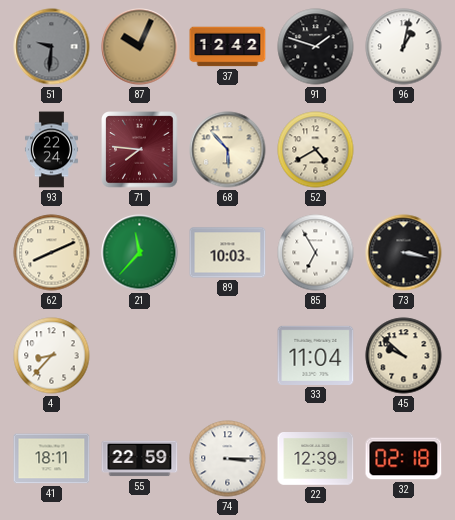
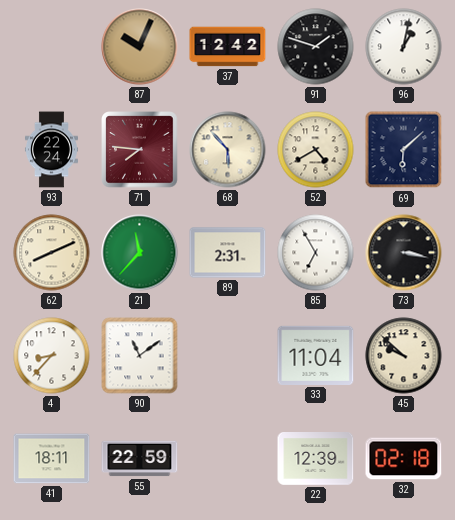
51: 9:31 -> none (52, 47)
69: none -> 6:08 (404, 150)
89: 10:03 -> 2:31 (228, 253)
90: none -> 11:09 (140, 356)
74: 3:15 -> none (228, 459)
